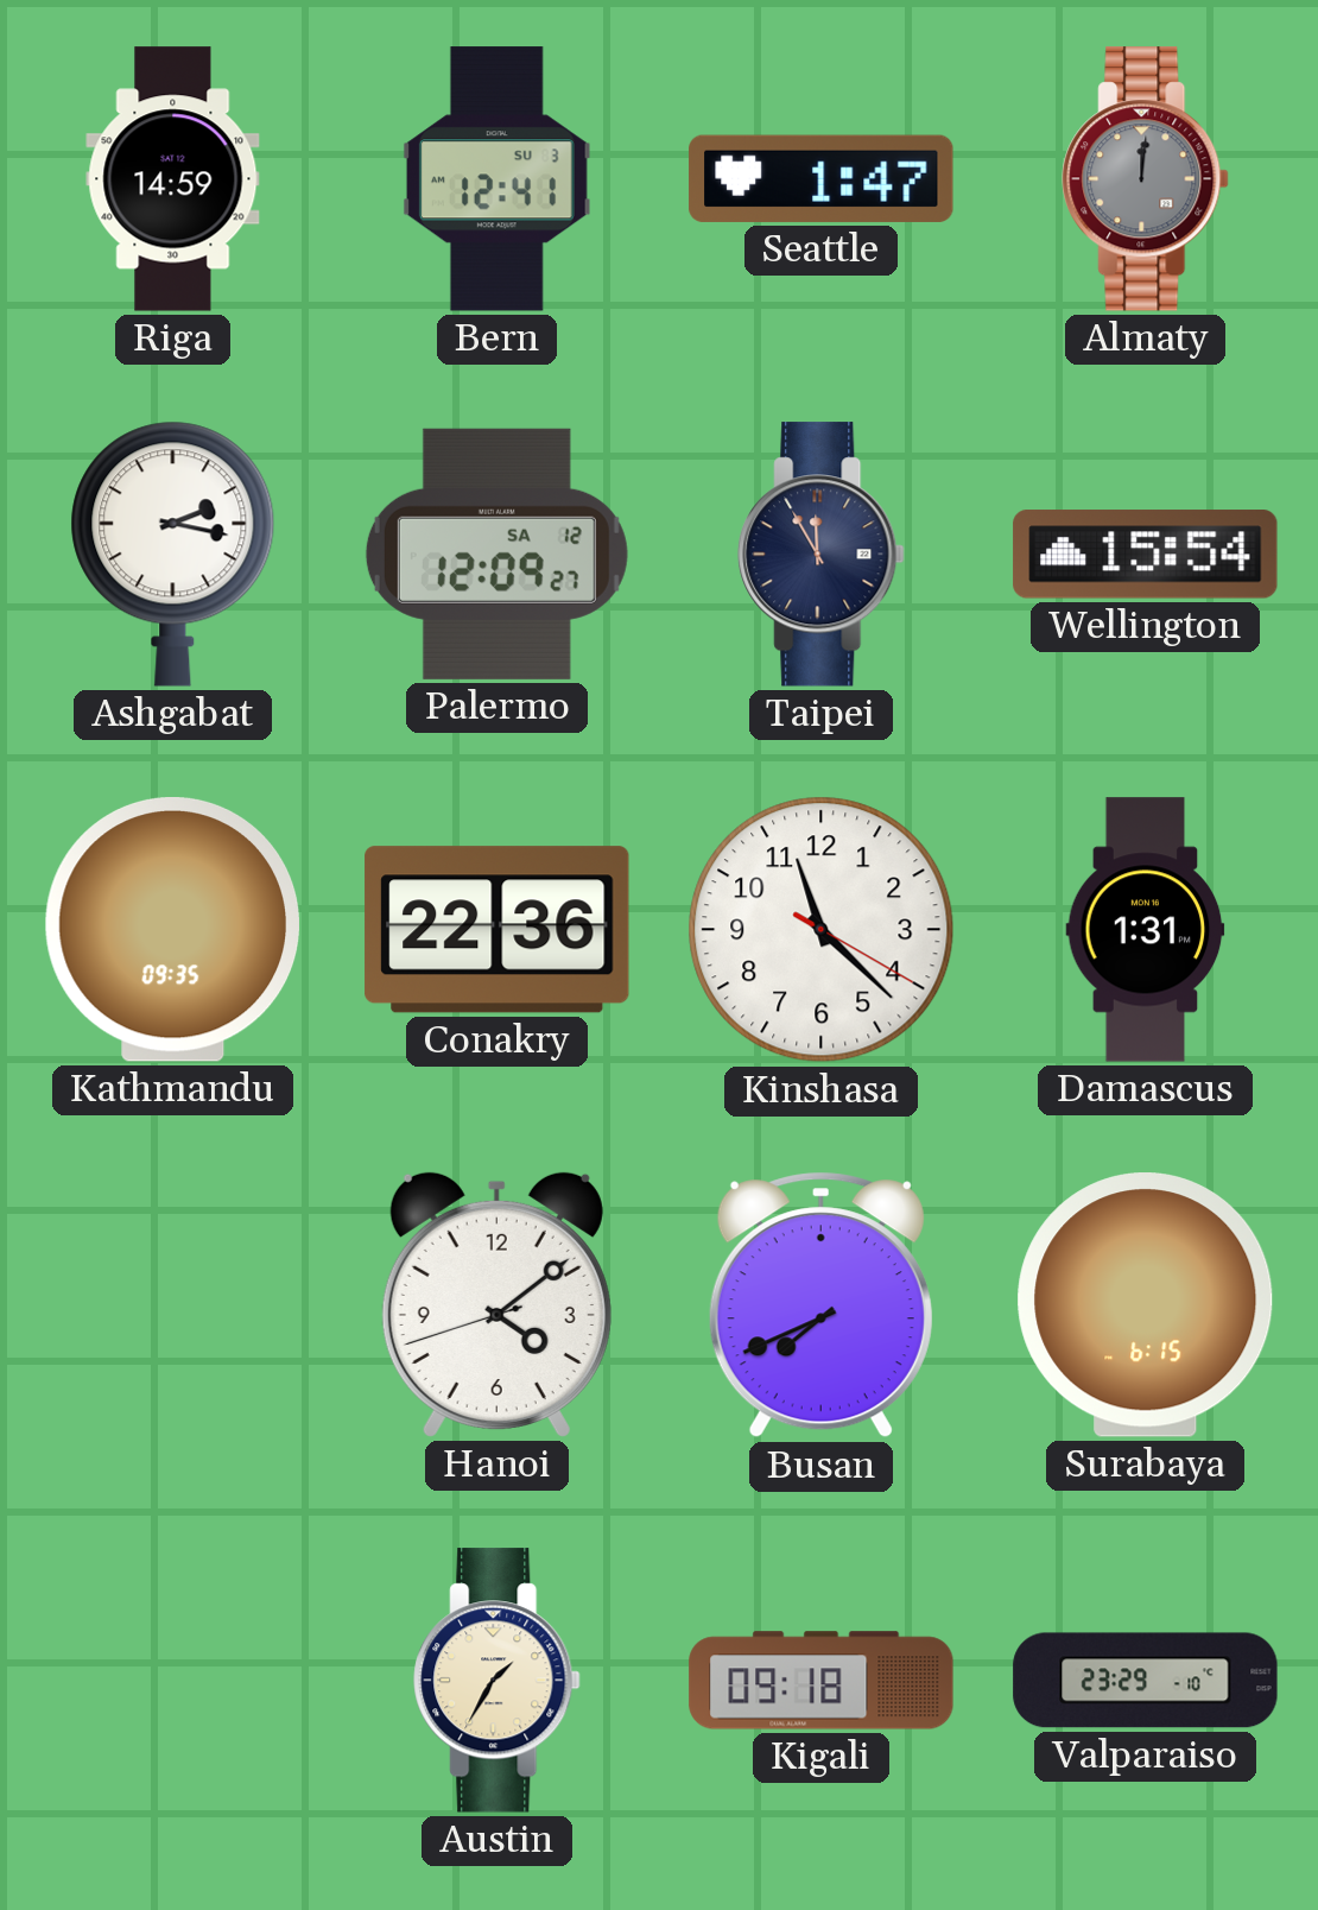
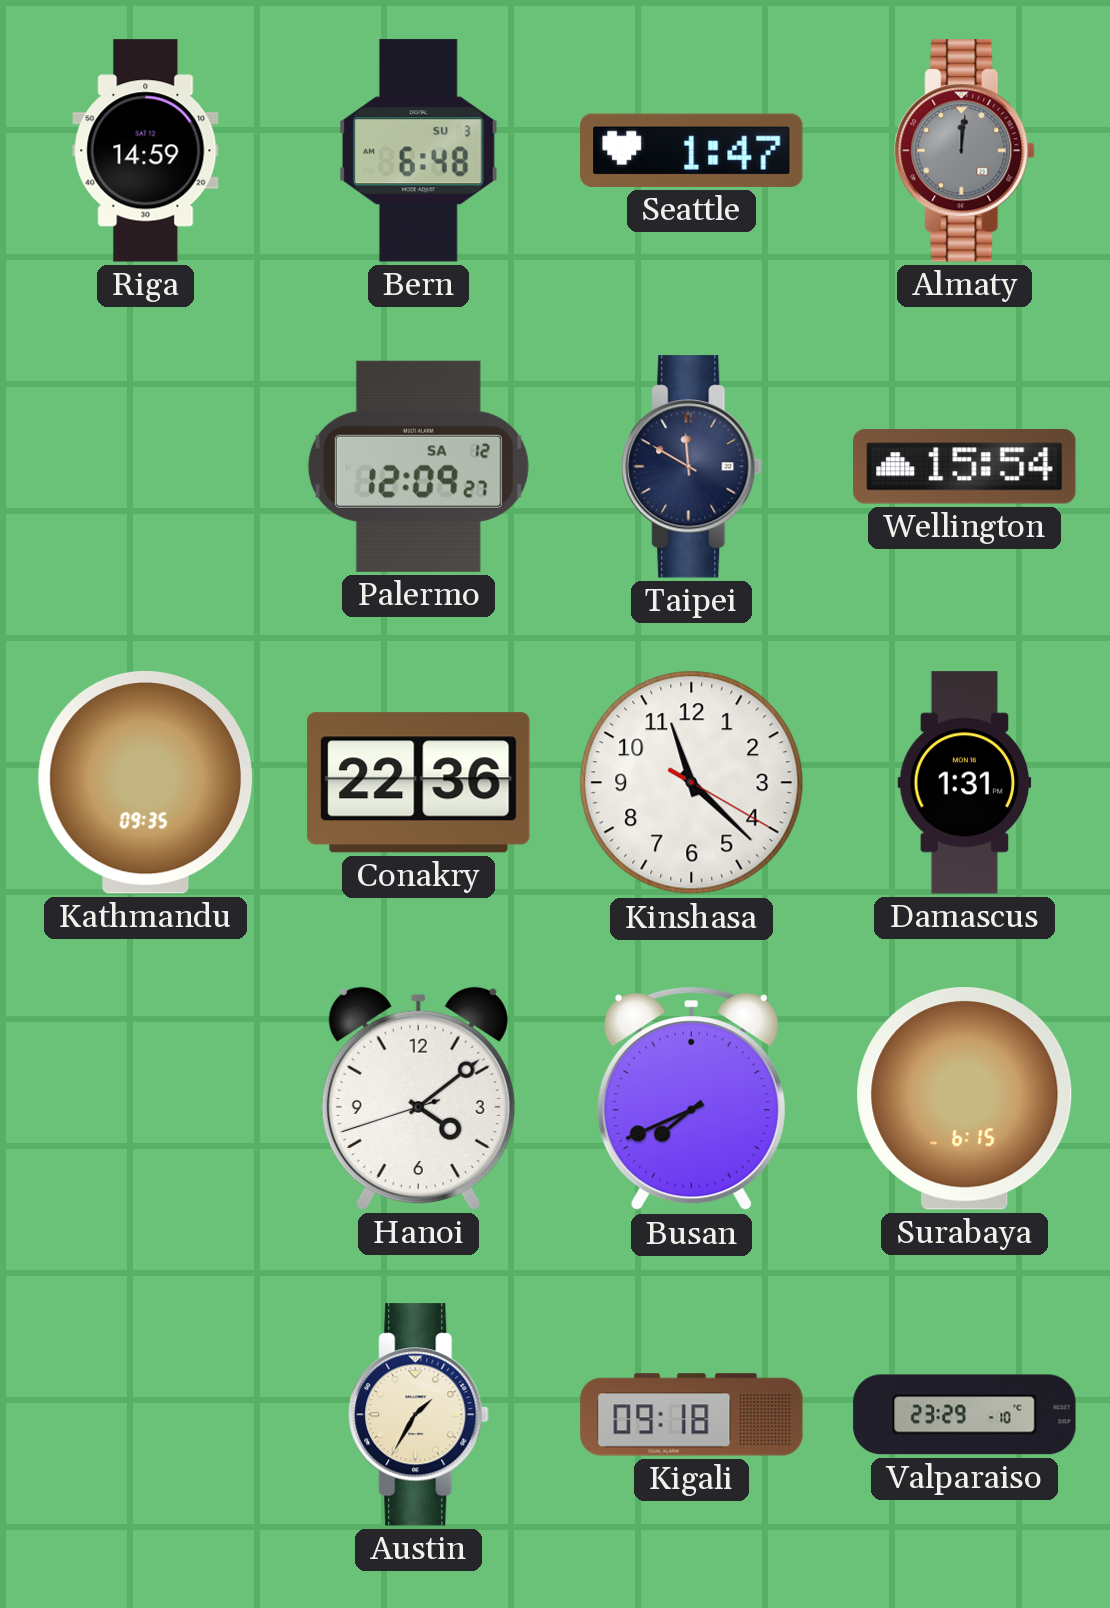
Bern: 12:41 -> 6:48 (418, 151)
Ashgabat: 2:17 -> none (173, 554)
Taipei: 11:55 -> 11:50 (692, 467)
